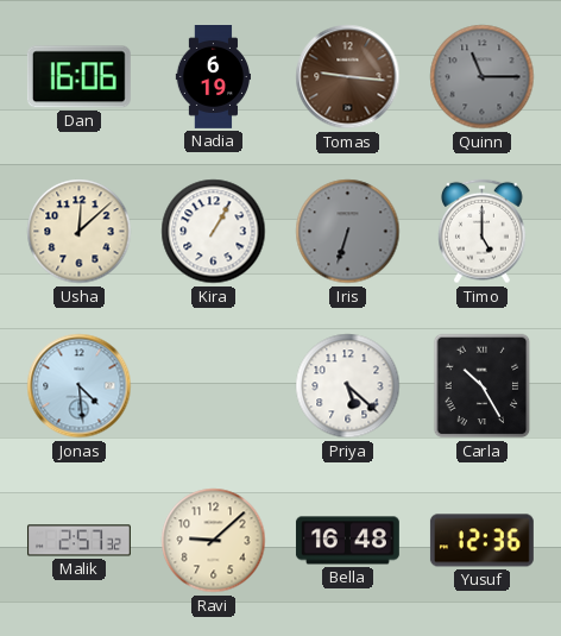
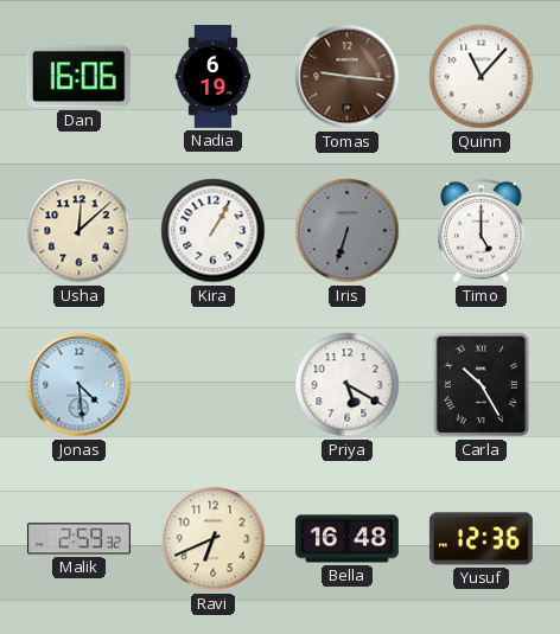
Quinn: 11:15 -> 11:07 (482, 77)
Quinn dial: grey -> white (482, 77)
Priya: 5:22 -> 5:20 (348, 385)
Malik: 2:57 -> 2:59 (78, 539)
Ravi: 9:08 -> 6:41 (214, 539)
